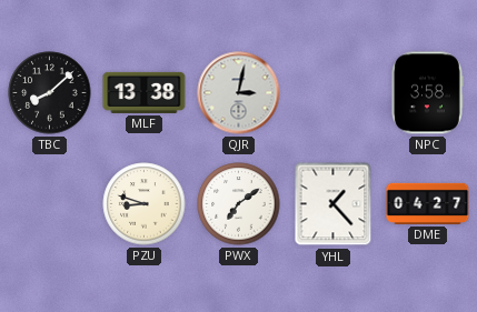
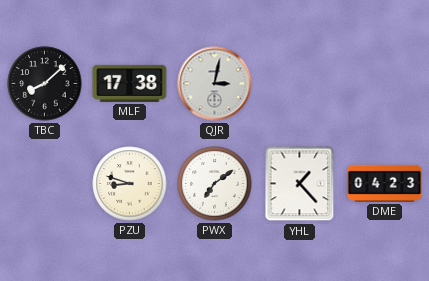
MLF: 13:38 -> 17:38 (130, 83)
NPC: 3:58 -> none (428, 93)
DME: 04:27 -> 04:23 (385, 183)
